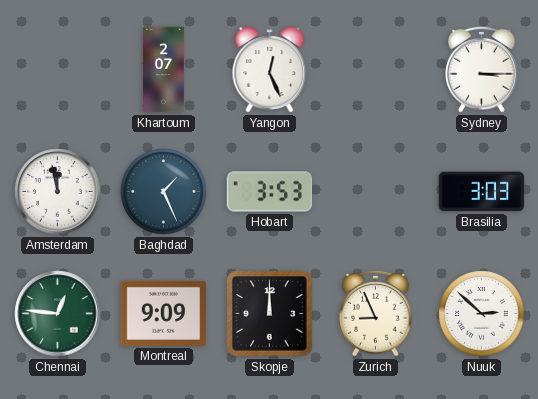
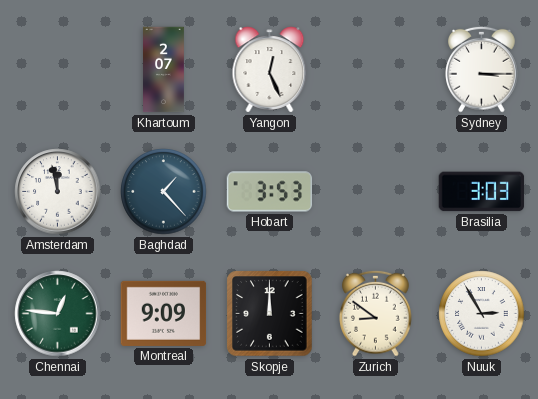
Baghdad: 1:26 -> 1:23 (164, 192)
Zurich: 8:56 -> 8:51 (376, 313)
Nuuk: 2:52 -> 2:55 (482, 314)
